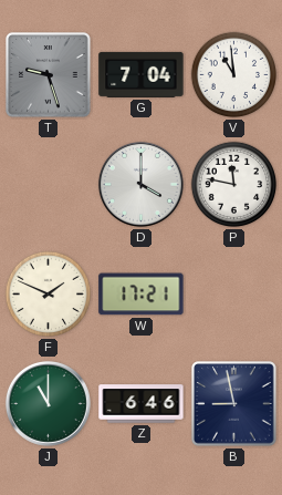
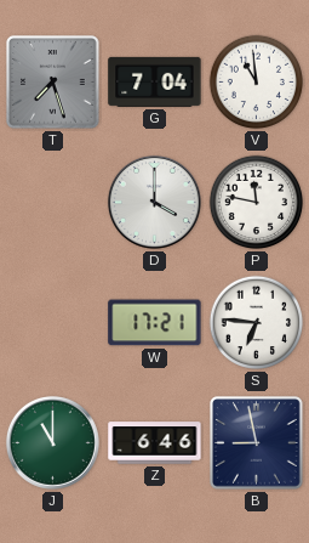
T: 9:27 -> 7:27 (53, 83)
F: 1:49 -> none (49, 295)
S: none -> 6:46 (257, 323)
